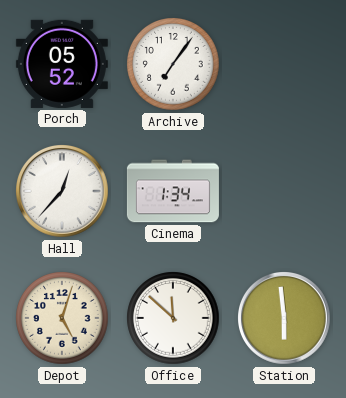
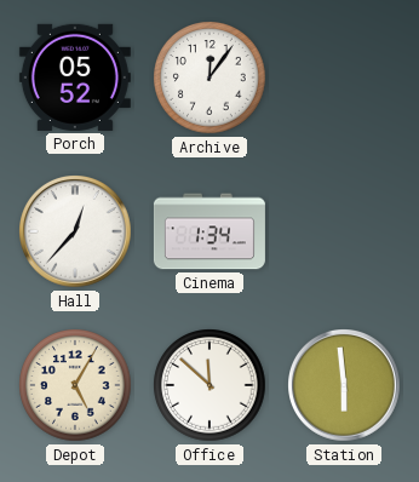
Archive: 7:06 -> 12:06 (209, 78)
Depot: 5:03 -> 5:05 (75, 385)
